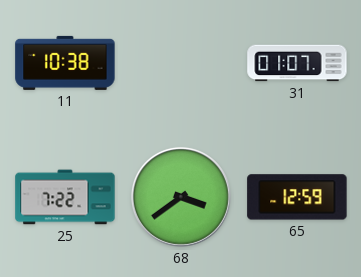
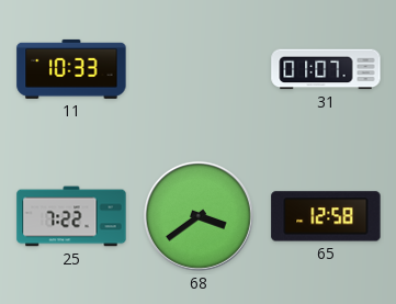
11: 10:38 -> 10:33 (71, 69)
65: 12:59 -> 12:58 (326, 216)
